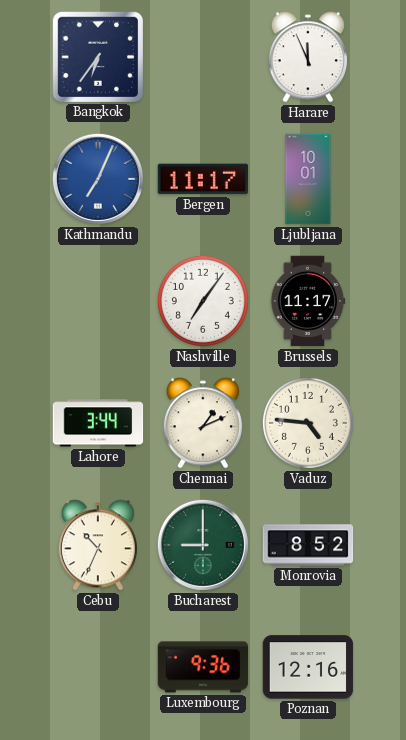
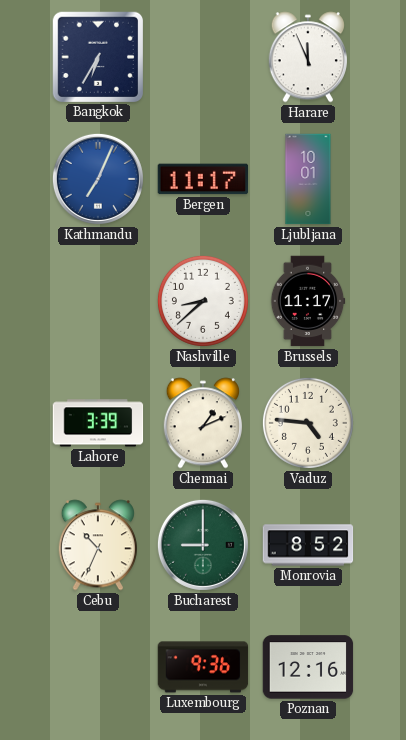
Bangkok: 6:36 -> 6:35 (97, 56)
Nashville: 7:06 -> 8:38 (203, 301)
Lahore: 3:44 -> 3:39 (98, 423)
